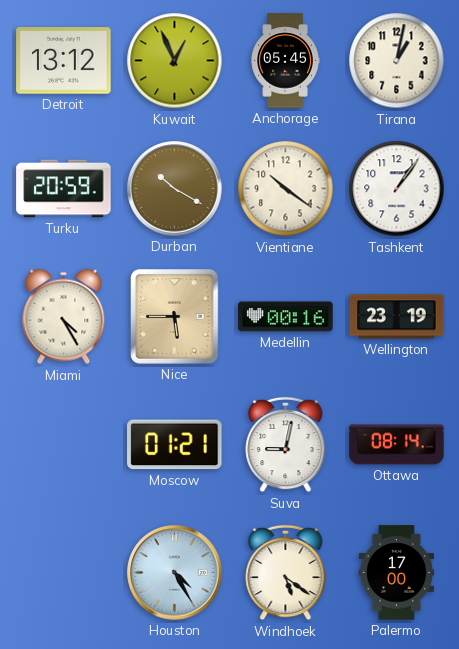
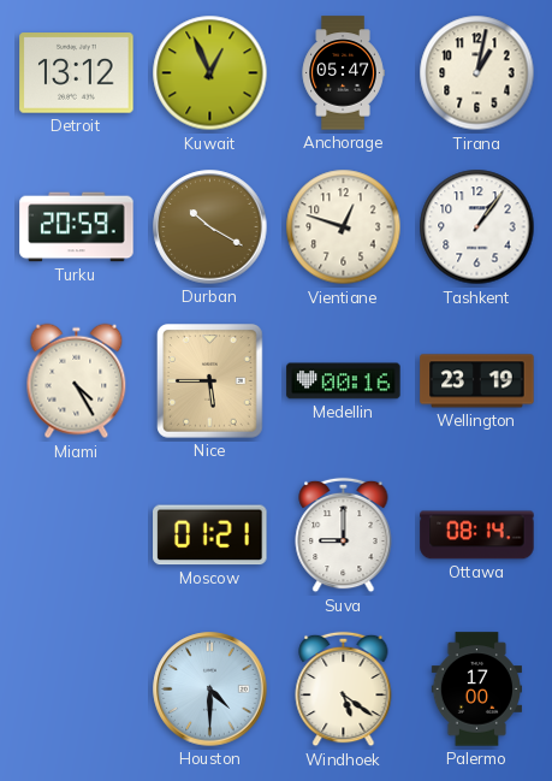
Anchorage: 05:45 -> 05:47 (343, 73)
Vientiane: 10:21 -> 12:48 (344, 227)
Suva: 9:02 -> 9:00 (344, 536)
Houston: 4:25 -> 4:30 (210, 690)
